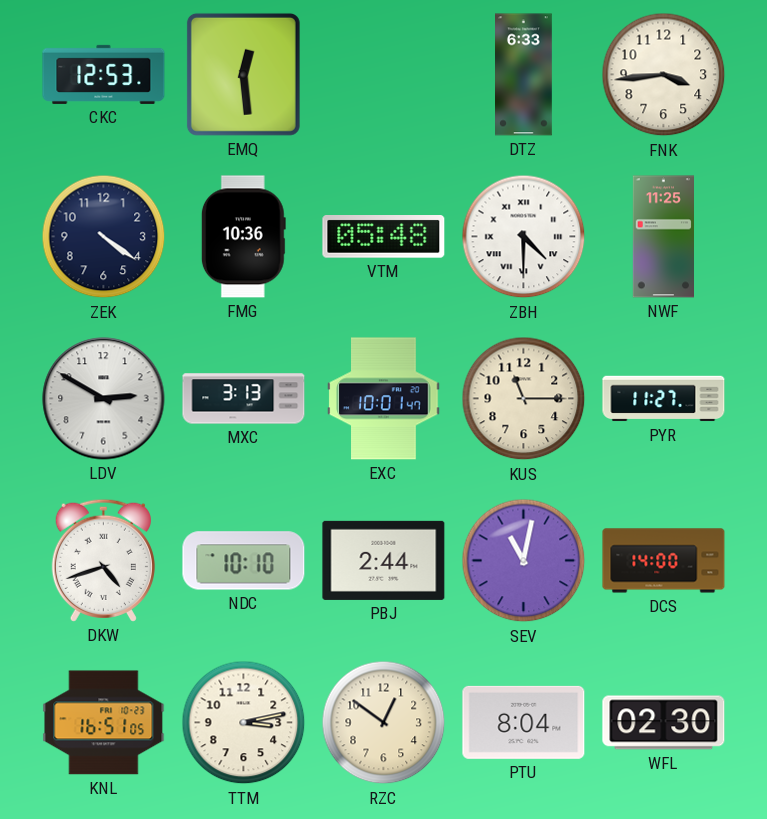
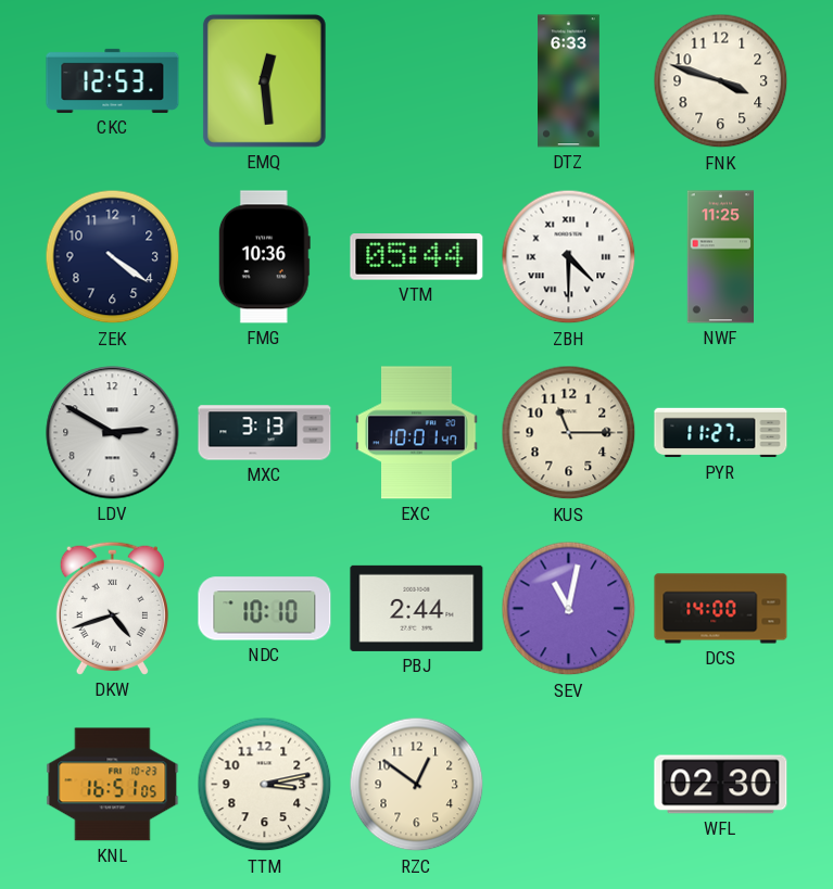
FNK: 3:44 -> 3:48 (721, 81)
VTM: 05:48 -> 05:44 (417, 257)
PTU: 8:04 -> none (524, 722)
